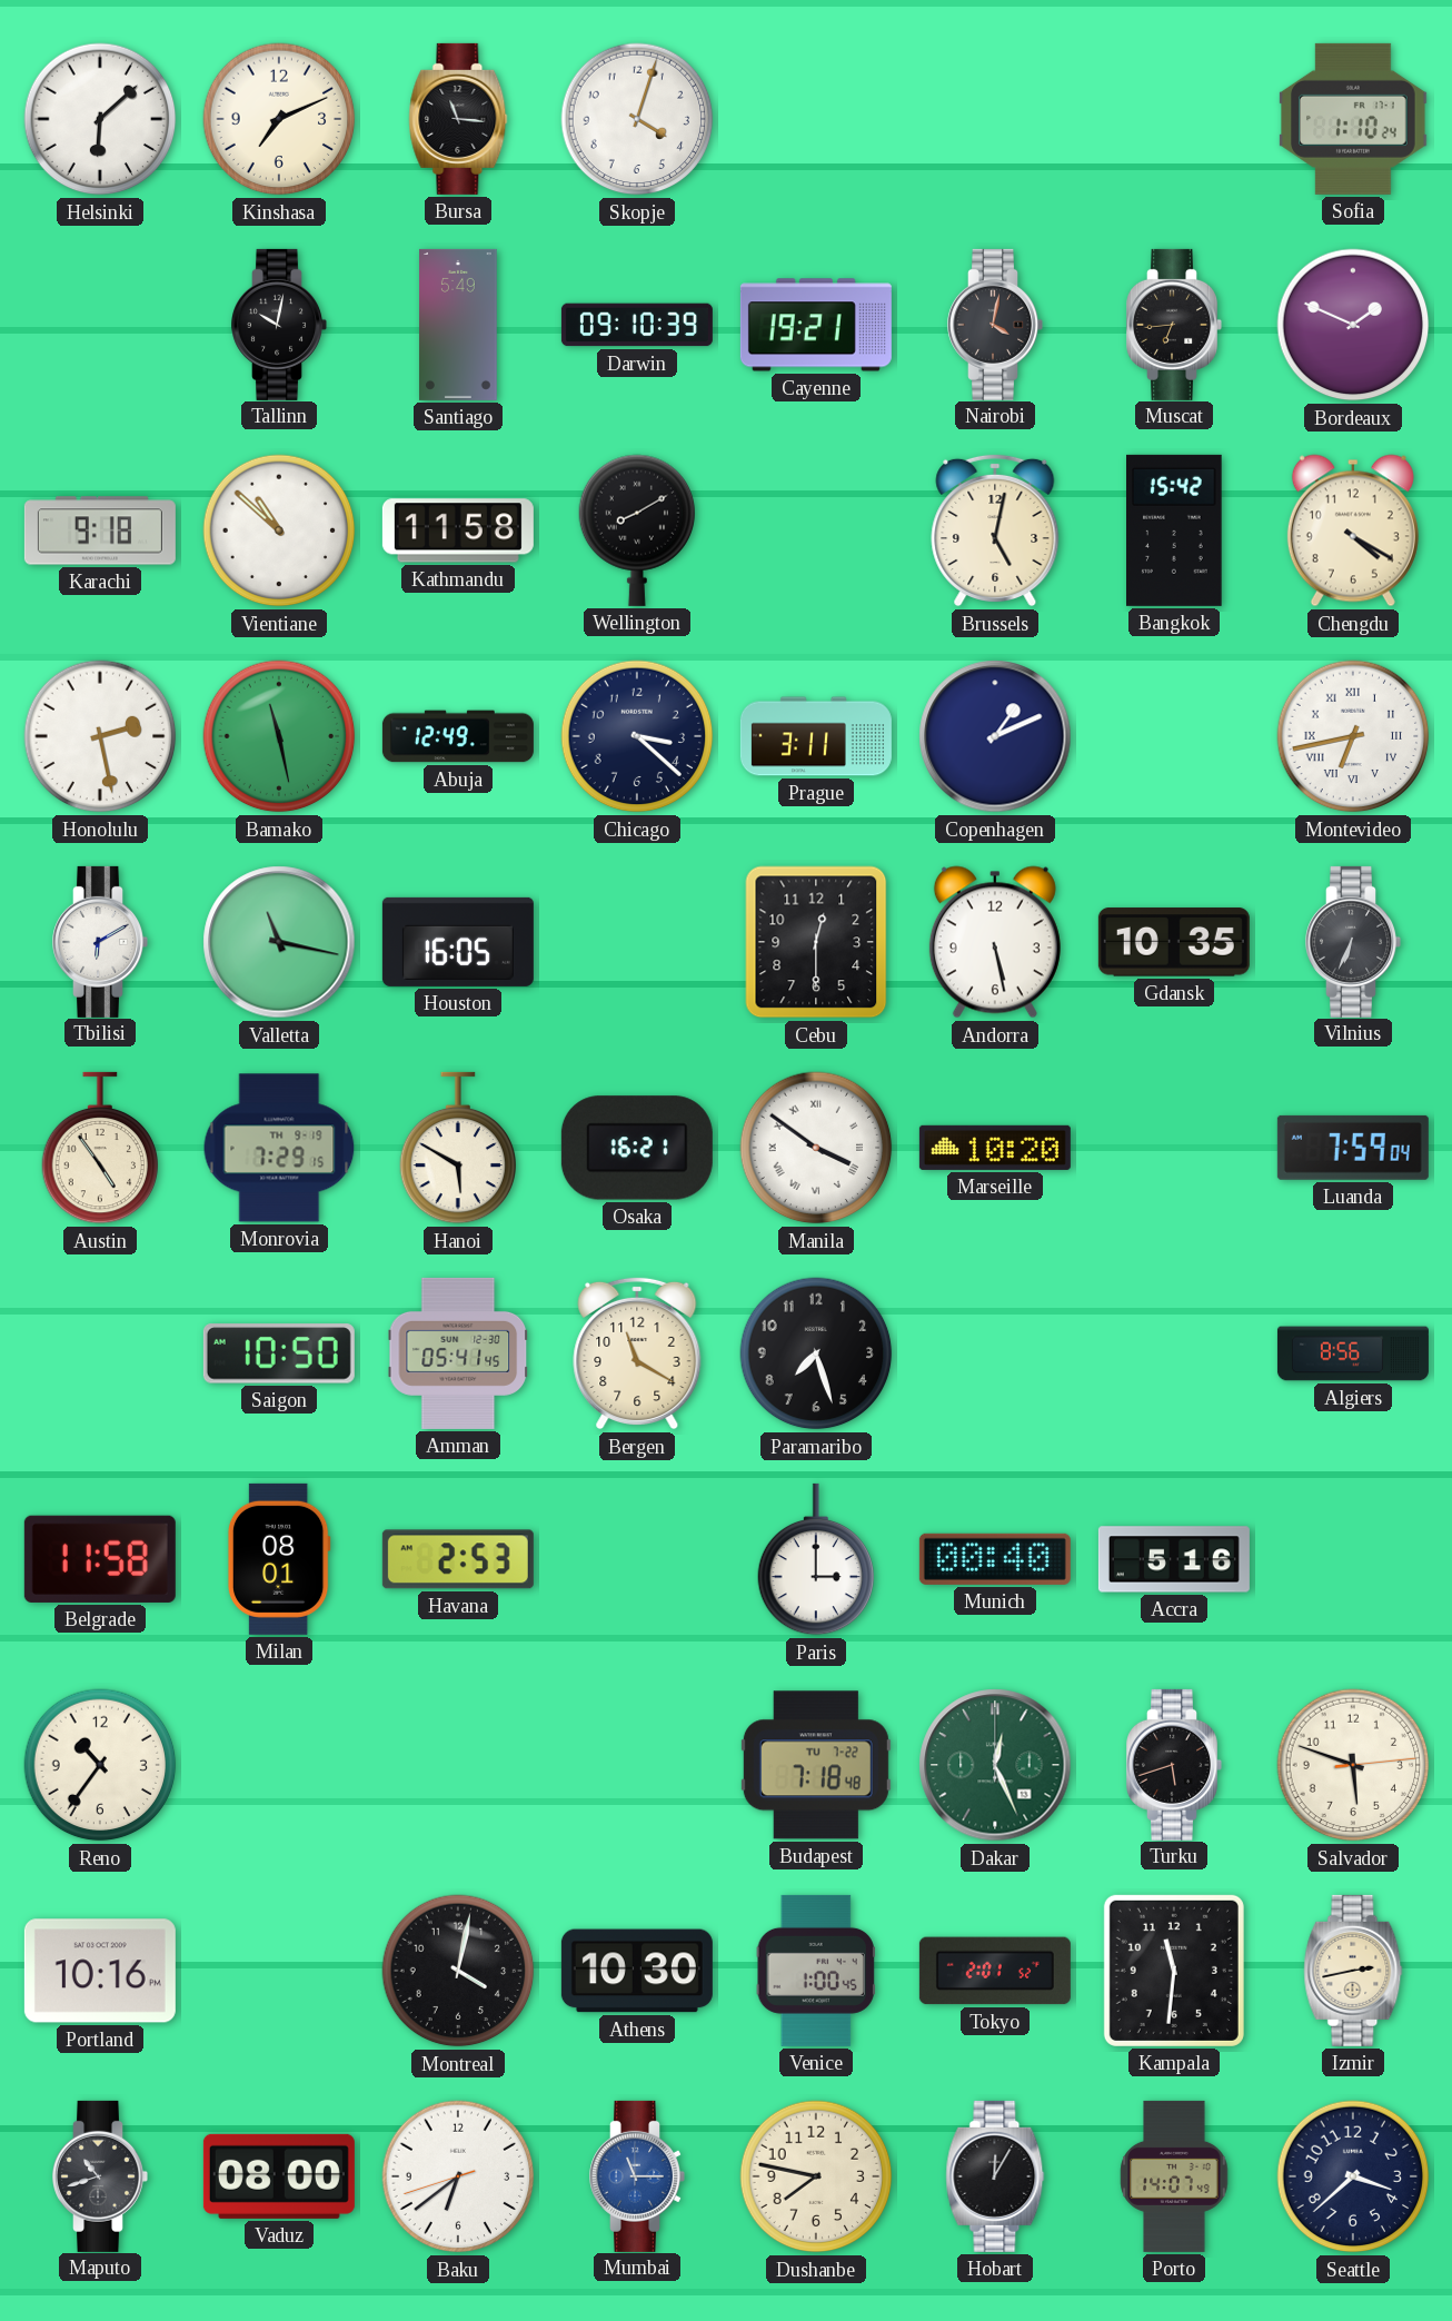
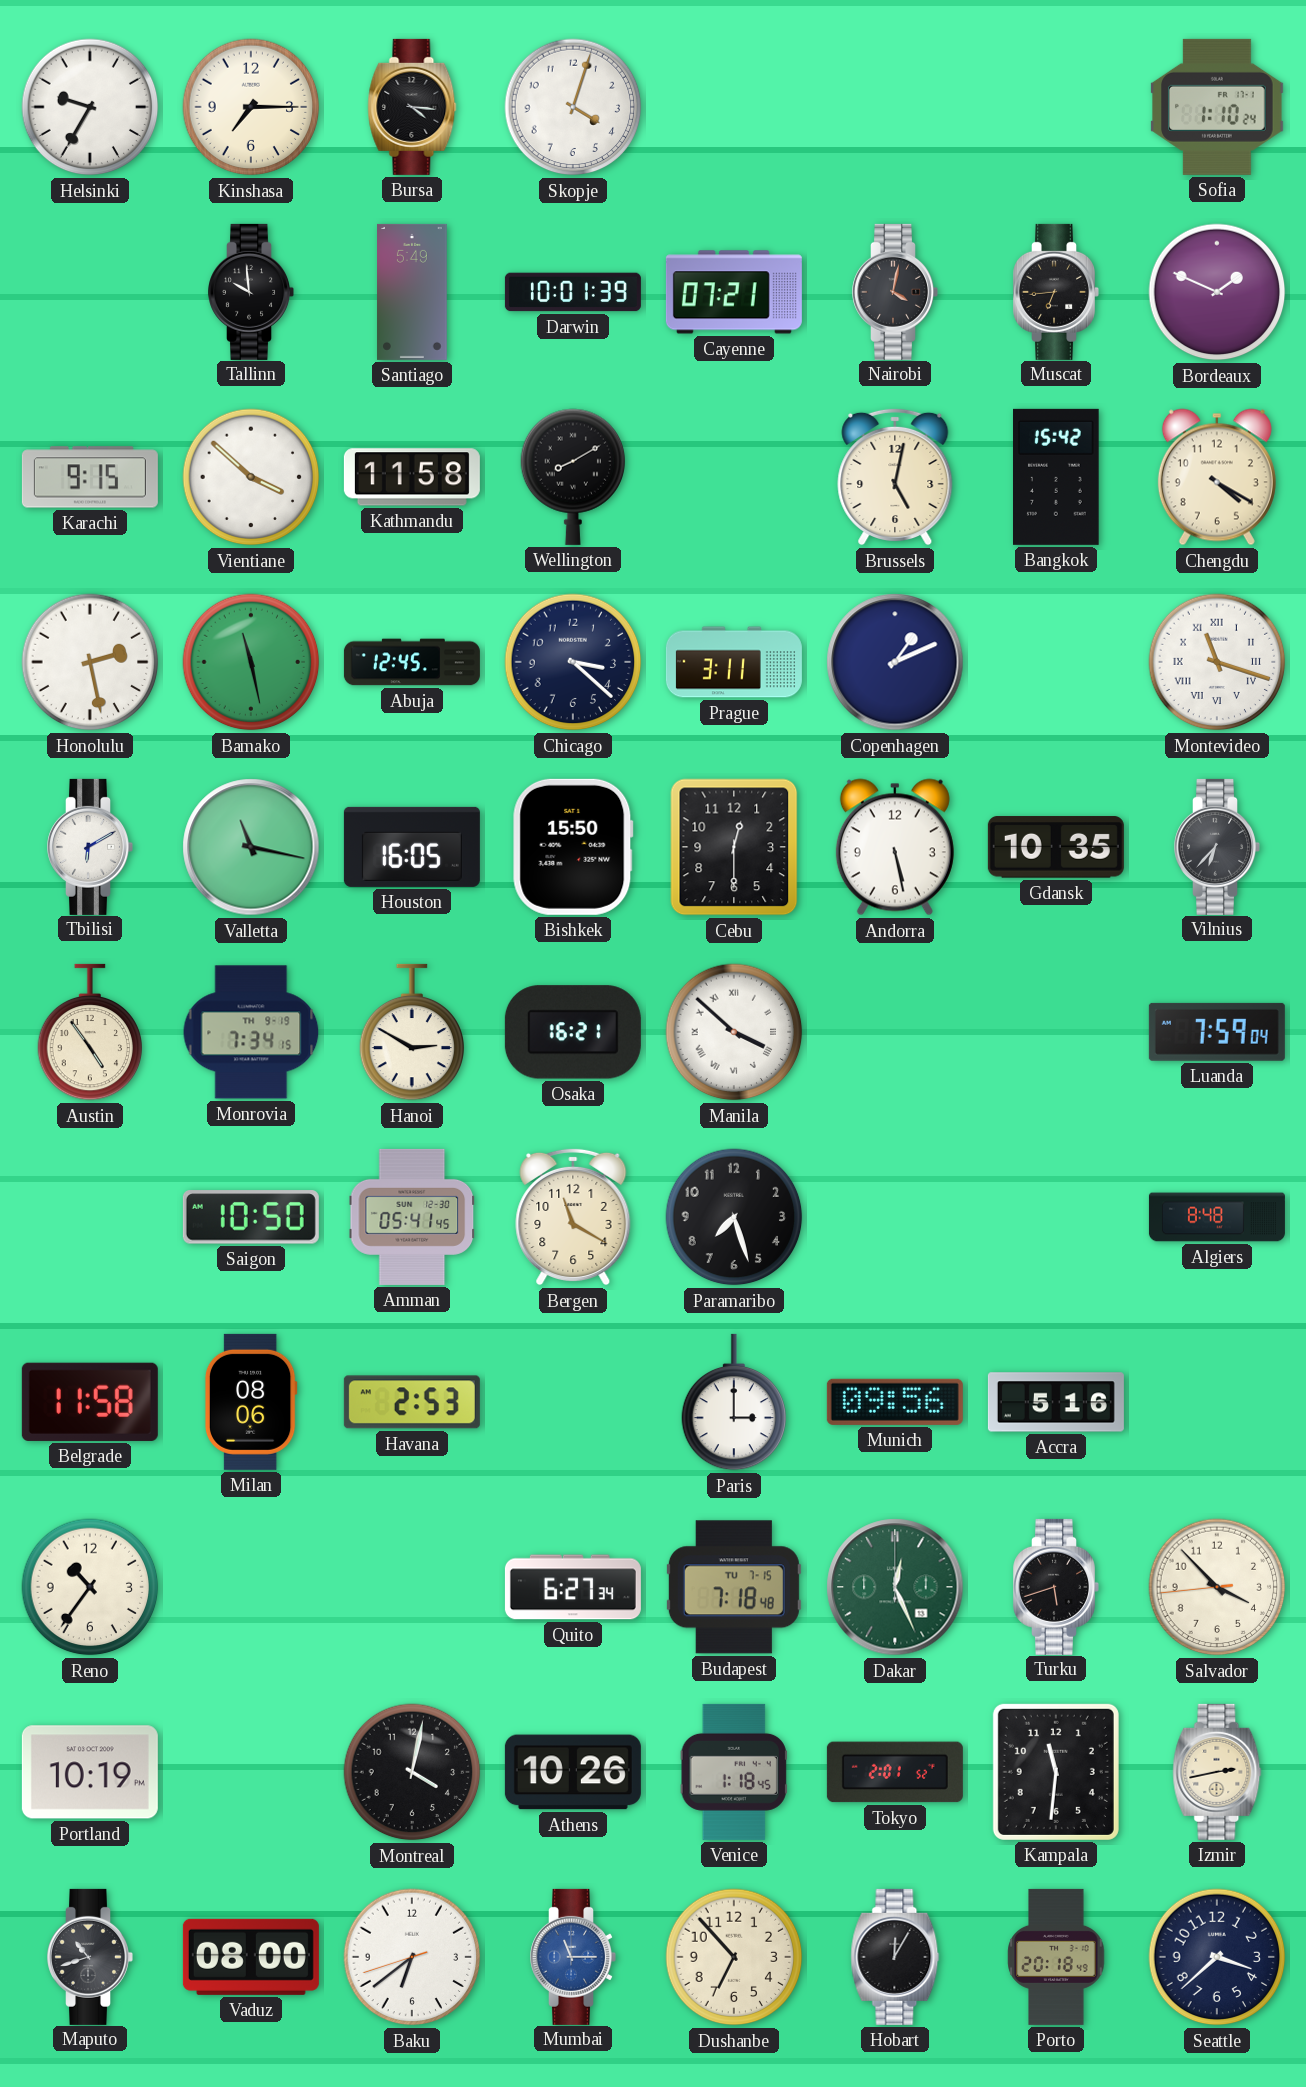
Helsinki: 6:08 -> 9:35 (90, 107)
Kinshasa: 7:11 -> 7:15 (251, 107)
Bursa: 11:16 -> 4:16 (412, 107)
Tallinn: 10:02 -> 9:59 (251, 292)
Darwin: 09:10 -> 10:01 (573, 292)
Cayenne: 19:21 -> 07:21 (734, 292)
Karachi: 9:18 -> 9:15 (90, 477)
Vientiane: 10:52 -> 3:52 (251, 477)
Abuja: 12:49 -> 12:45 (412, 662)
Montevideo: 6:43 -> 11:18 (1217, 662)
Bishkek: none -> 15:50 (573, 847)
Vilnius: 6:34 -> 6:37 (1217, 847)
Monrovia: 7:29 -> 7:34 (251, 1032)
Hanoi: 5:50 -> 2:50 (412, 1032)
Manila: 3:51 -> 3:52 (734, 1032)
Marseille: 10:20 -> none (995, 1148)
Algiers: 8:56 -> 8:48 (1217, 1217)
Milan: 08:01 -> 08:06 (251, 1402)
Munich: 00:40 -> 09:56 (895, 1402)
Quito: none -> 6:27 (573, 1587)
Budapest date: TU 7-22 -> TU 7-15 (734, 1587)
Salvador: 5:48 -> 3:52 (1217, 1587)
Portland: 10:16 -> 10:19 (90, 1772)
Athens: 10:30 -> 10:26 (573, 1772)
Venice: 1:00 -> 1:18 (734, 1772)
Dushanbe: 7:47 -> 6:53 (734, 1957)
Porto: 14:07 -> 20:18 (1056, 1957)
